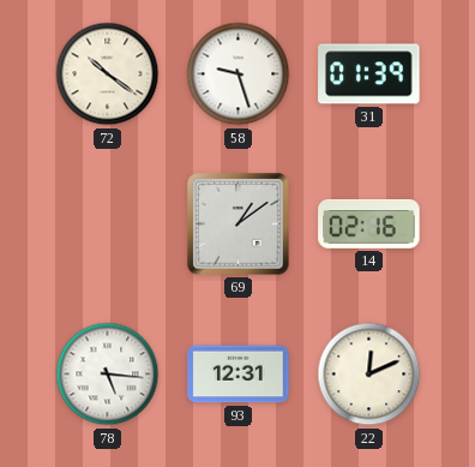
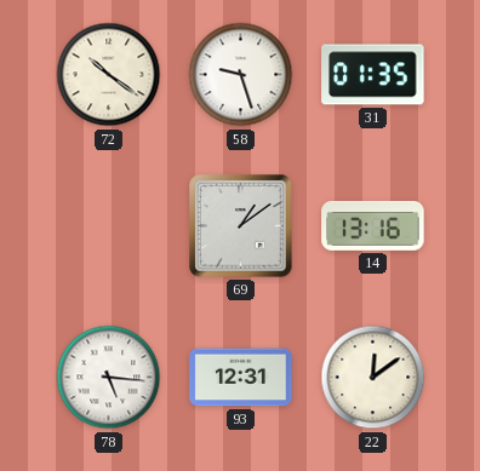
31: 01:39 -> 01:35 (373, 75)
14: 02:16 -> 13:16 (373, 225)
22: 12:11 -> 12:09 (373, 378)
